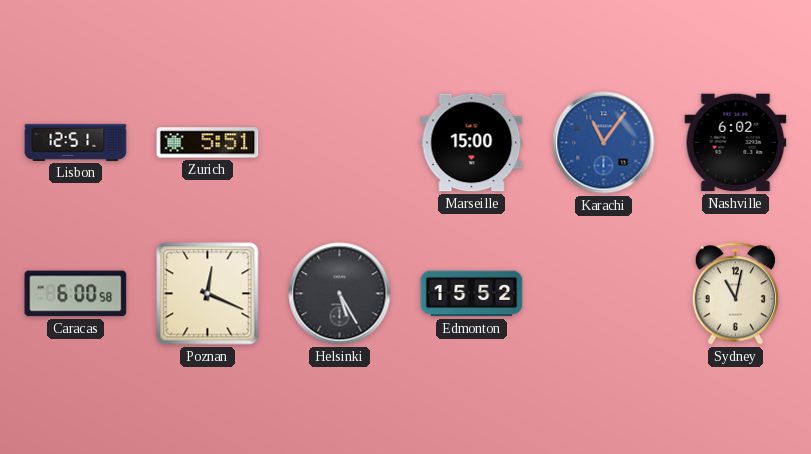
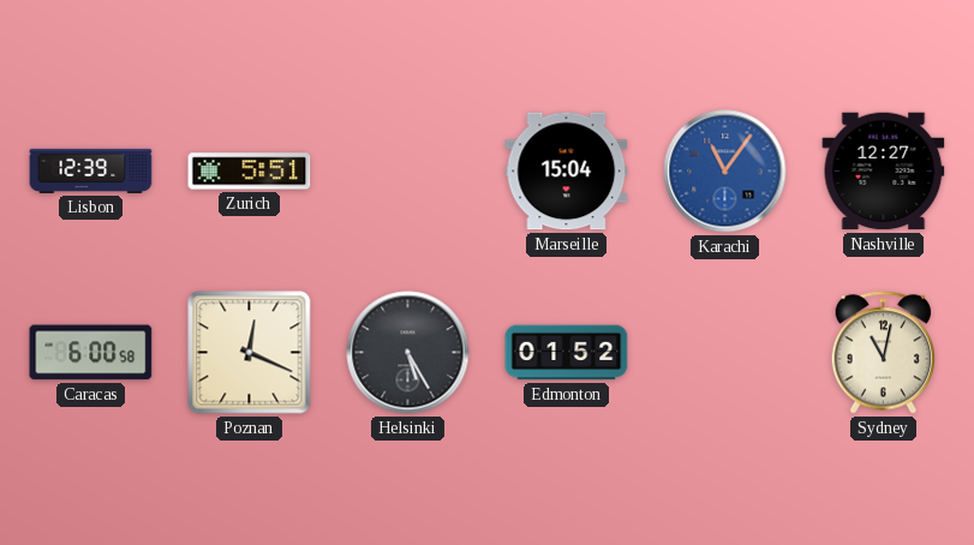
Lisbon: 12:51 -> 12:39 (91, 170)
Marseille: 15:00 -> 15:04 (567, 172)
Nashville: 6:02 -> 12:27 (884, 172)
Edmonton: 15:52 -> 01:52 (567, 353)
